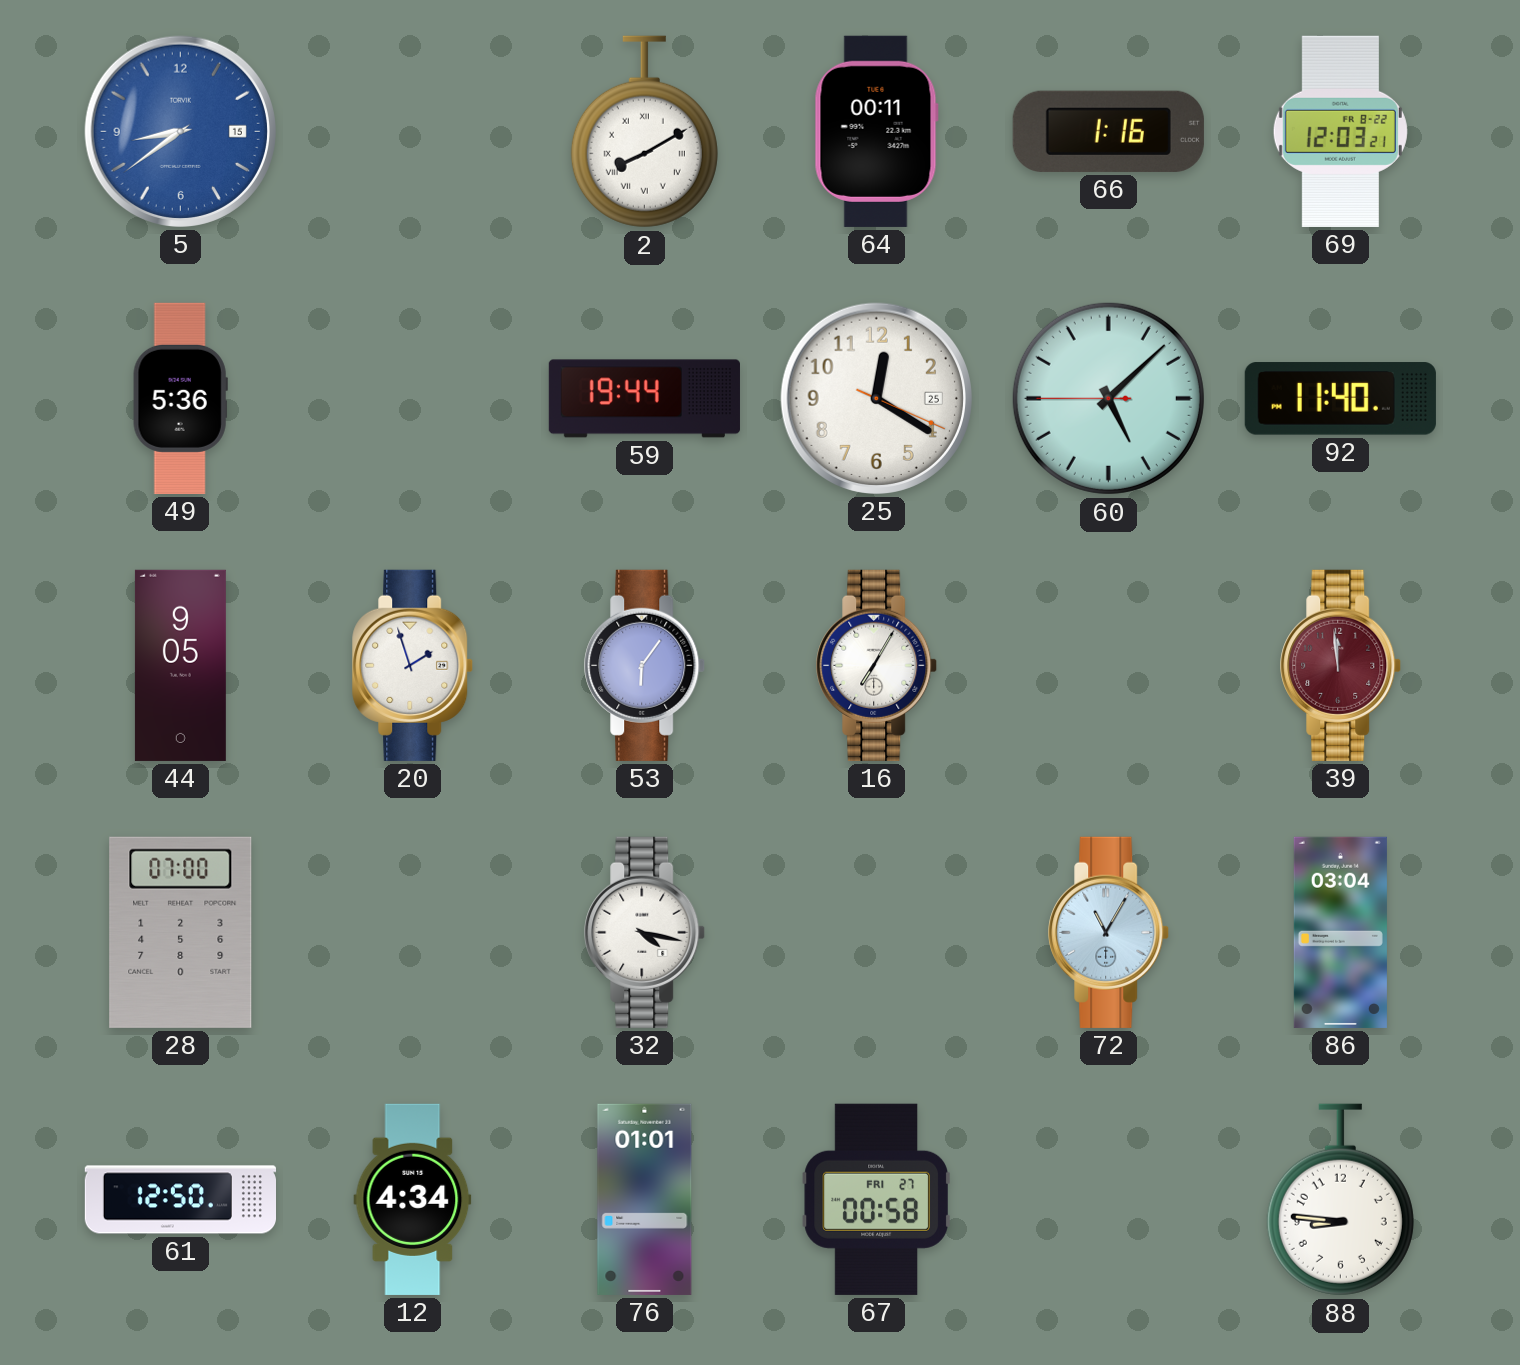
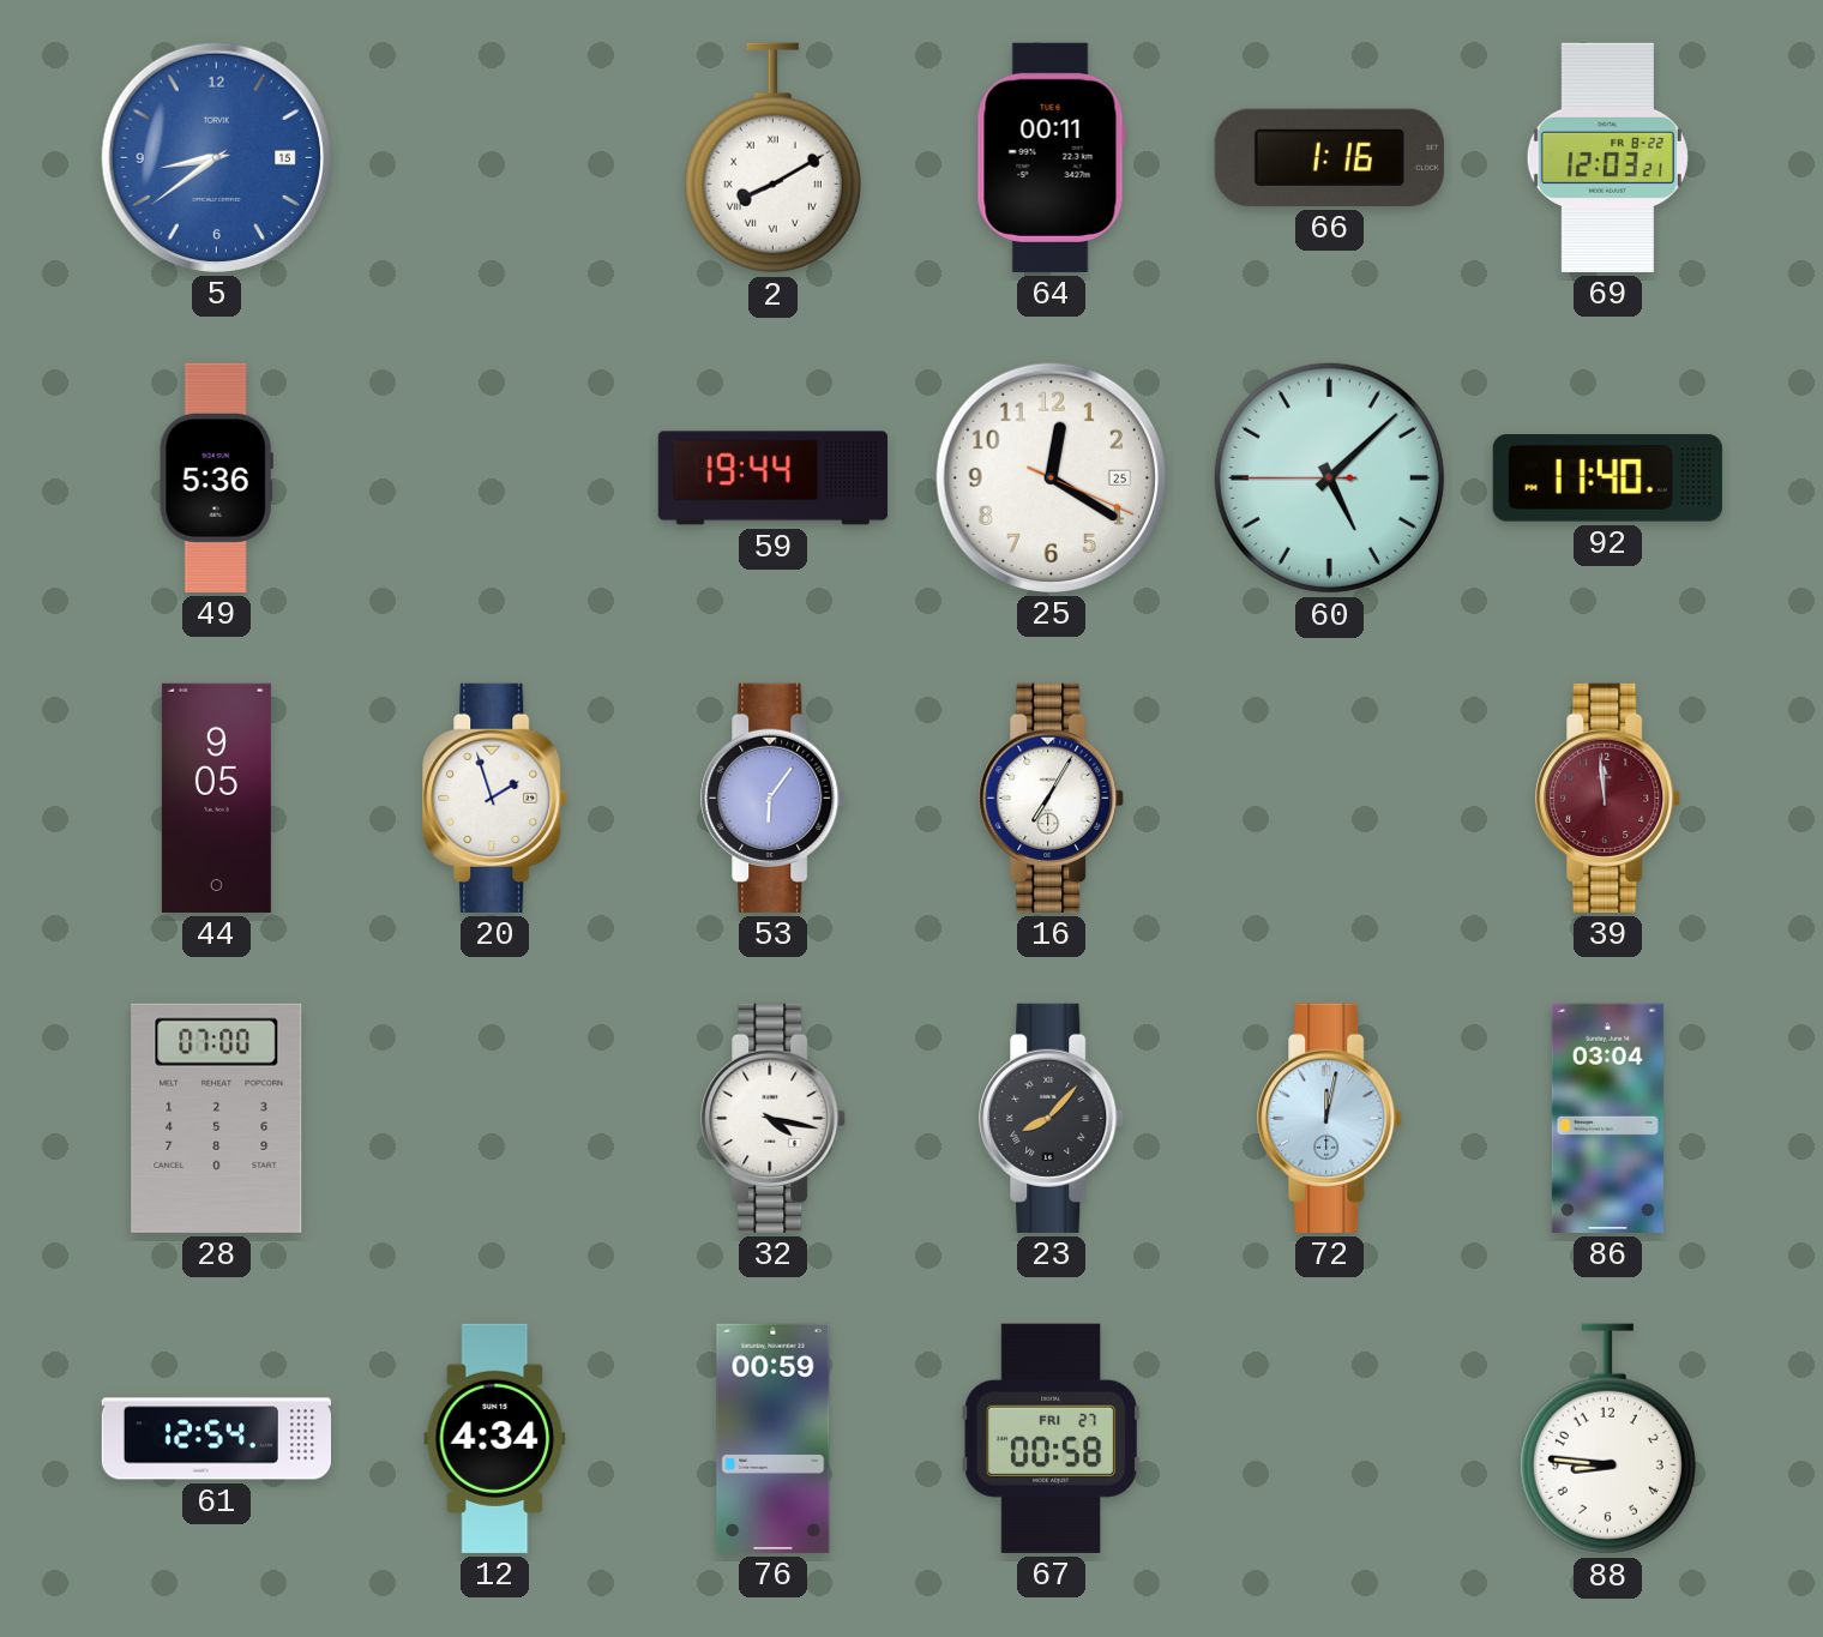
23: none -> 8:07 (1052, 1118)
72: 11:05 -> 12:02 (1330, 1118)
61: 12:50 -> 12:54 (216, 1439)
76: 01:01 -> 00:59 (774, 1438)
